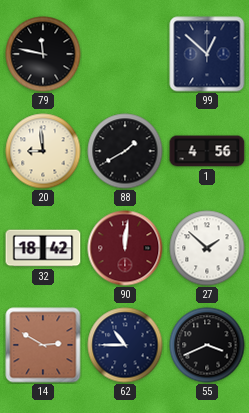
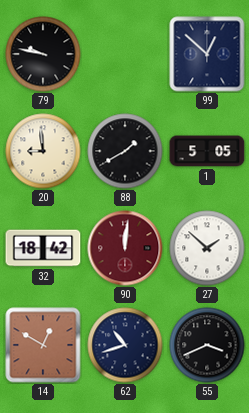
79: 11:47 -> 9:47 (43, 54)
1: 4:56 -> 5:05 (207, 151)
14: 2:50 -> 12:50 (43, 345)
62: 10:45 -> 10:42 (125, 345)
